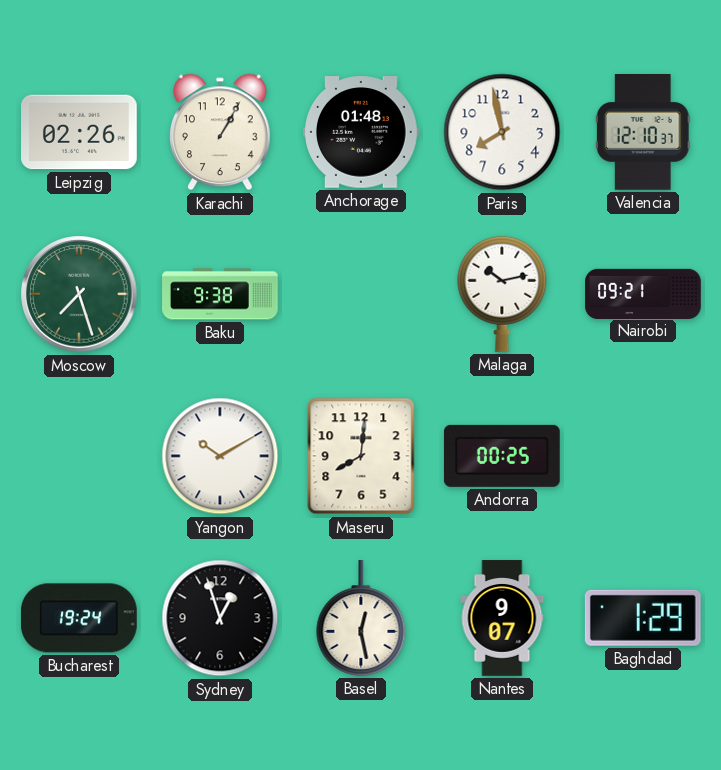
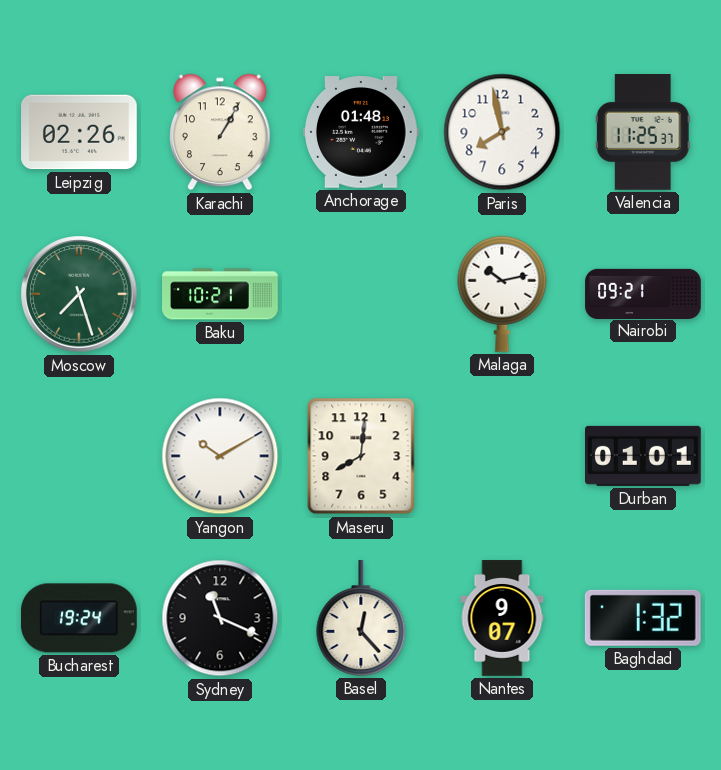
Valencia: 12:10 -> 11:25 (643, 133)
Baku: 9:38 -> 10:21 (220, 294)
Andorra: 00:25 -> none (502, 456)
Durban: none -> 01:01 (644, 456)
Sydney: 12:57 -> 11:19 (220, 618)
Basel: 12:28 -> 12:23 (361, 619)
Baghdad: 1:29 -> 1:32 (643, 618)
